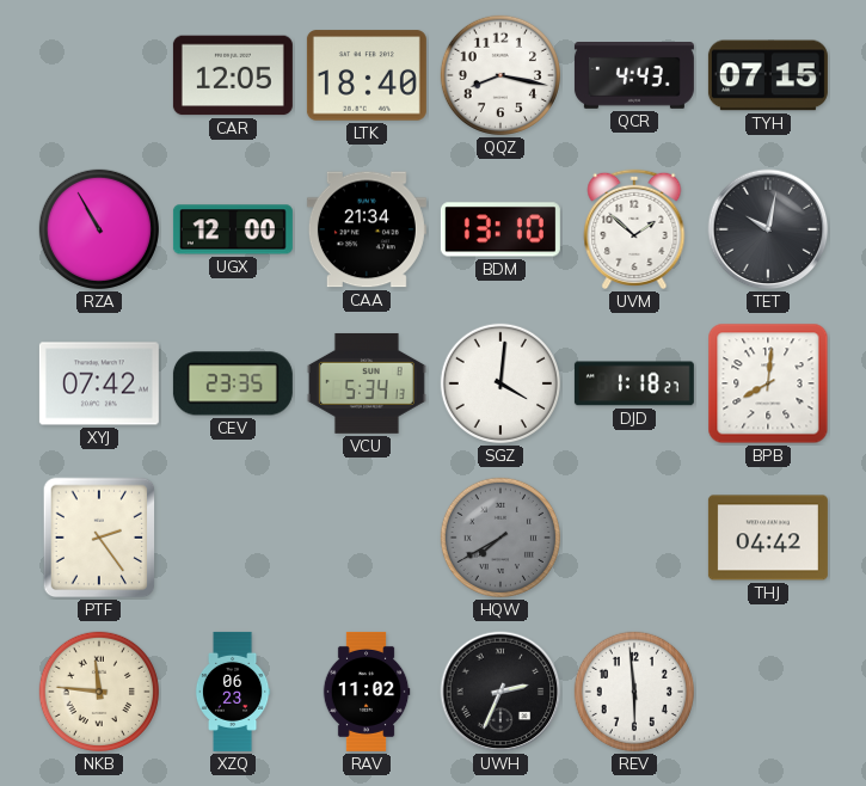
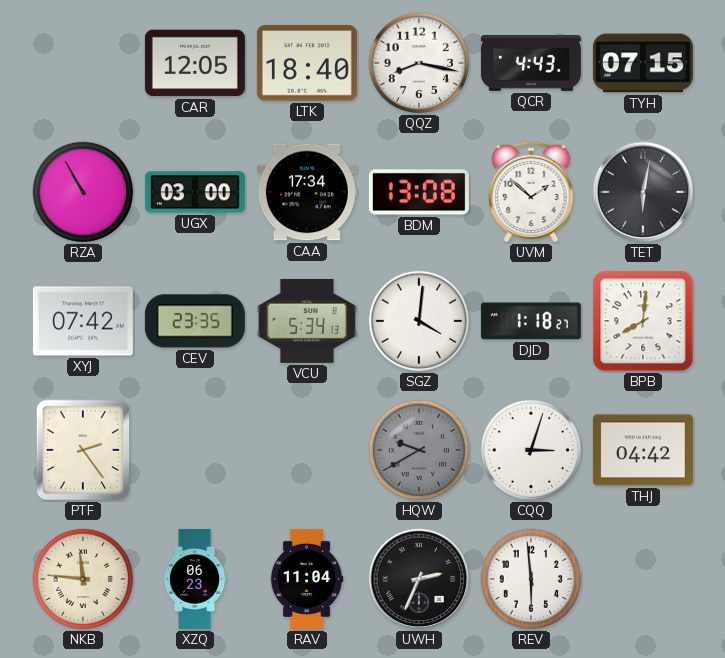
UGX: 12:00 -> 03:00 (195, 192)
CAA: 21:34 -> 17:34 (307, 192)
BDM: 13:10 -> 13:08 (419, 192)
TET: 10:02 -> 6:02 (643, 192)
HQW: 7:40 -> 9:40 (419, 450)
CQQ: none -> 3:03 (531, 450)
RAV: 11:02 -> 11:04 (307, 579)
